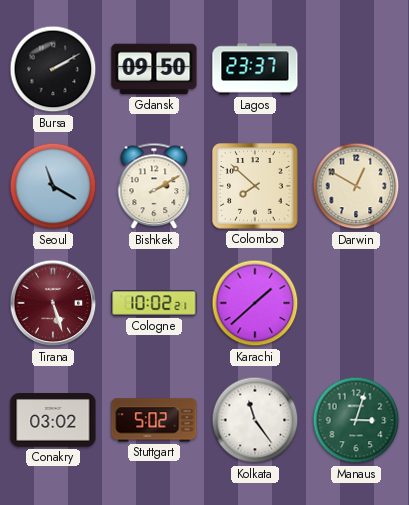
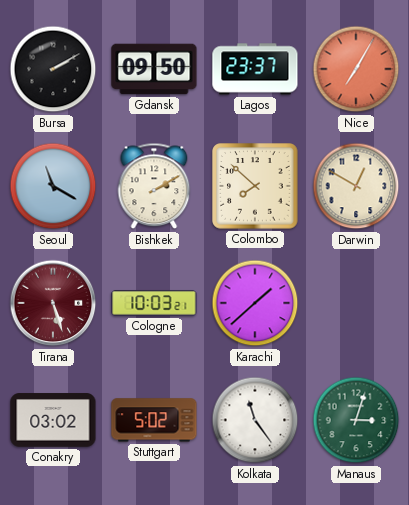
Nice: none -> 7:05 (356, 69)
Cologne: 10:02 -> 10:03 (154, 303)
